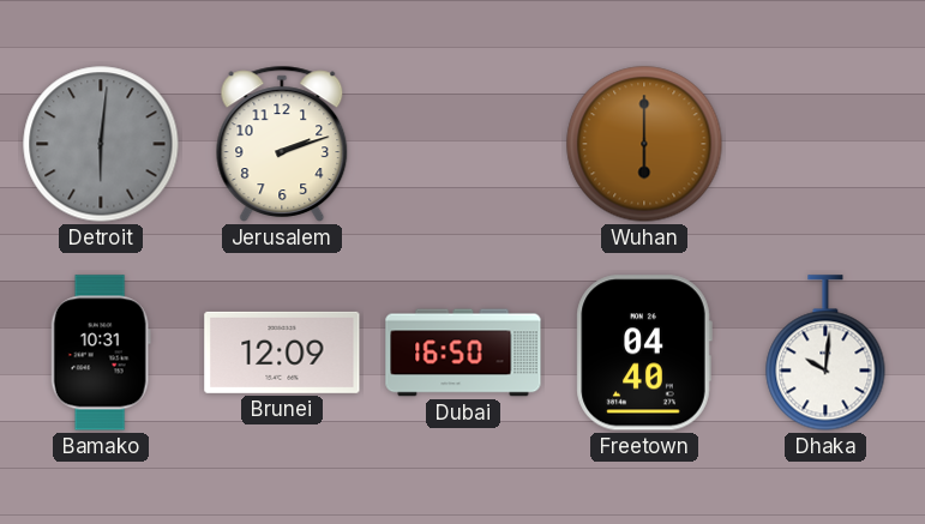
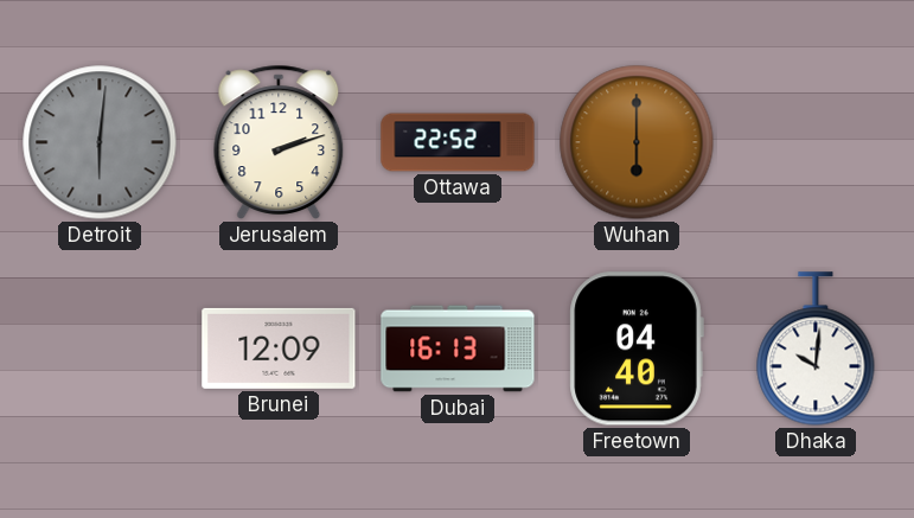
Ottawa: none -> 22:52 (458, 142)
Bamako: 10:31 -> none (101, 353)
Dubai: 16:50 -> 16:13 (458, 348)
